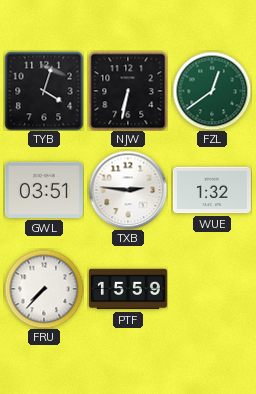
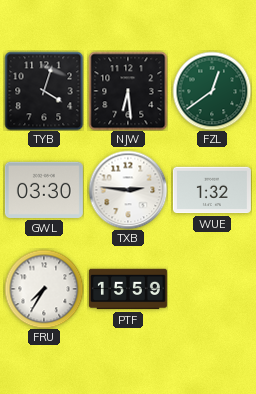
NJW: 6:32 -> 6:29 (128, 91)
GWL: 03:51 -> 03:30 (44, 190)
FRU: 7:37 -> 7:35 (44, 289)
